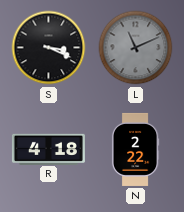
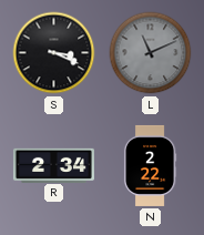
R: 4:18 -> 2:34 (53, 165)
